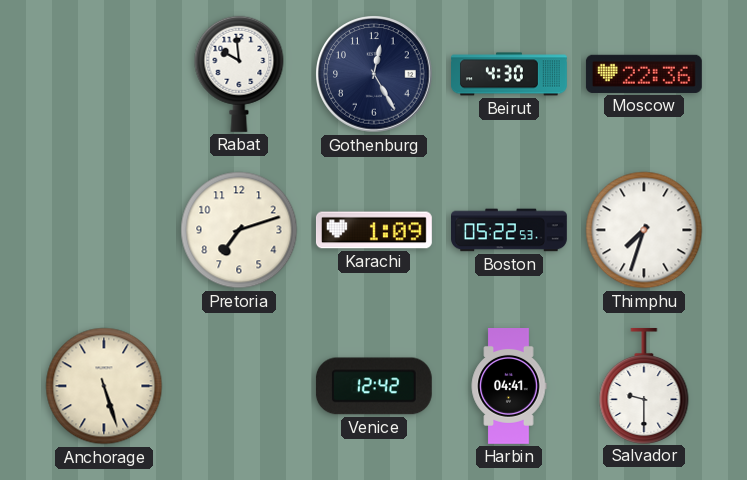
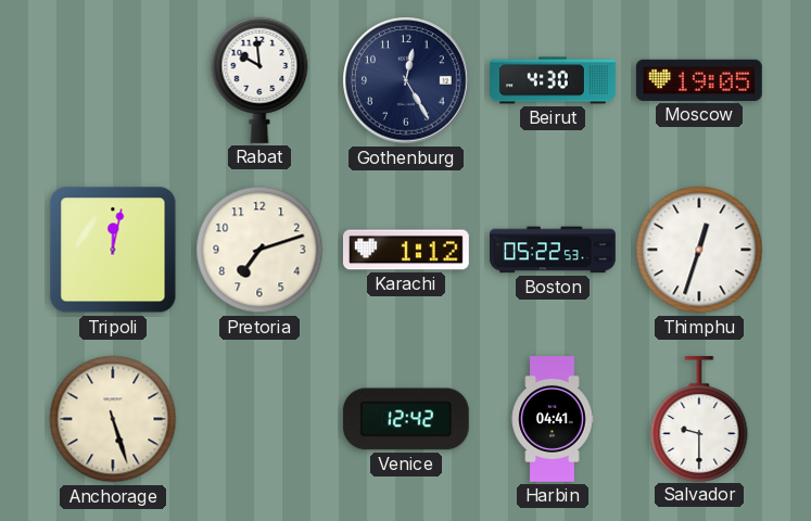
Moscow: 22:36 -> 19:05 (699, 80)
Tripoli: none -> 12:02 (113, 250)
Karachi: 1:09 -> 1:12 (406, 250)
Thimphu: 7:33 -> 12:33 (699, 250)
